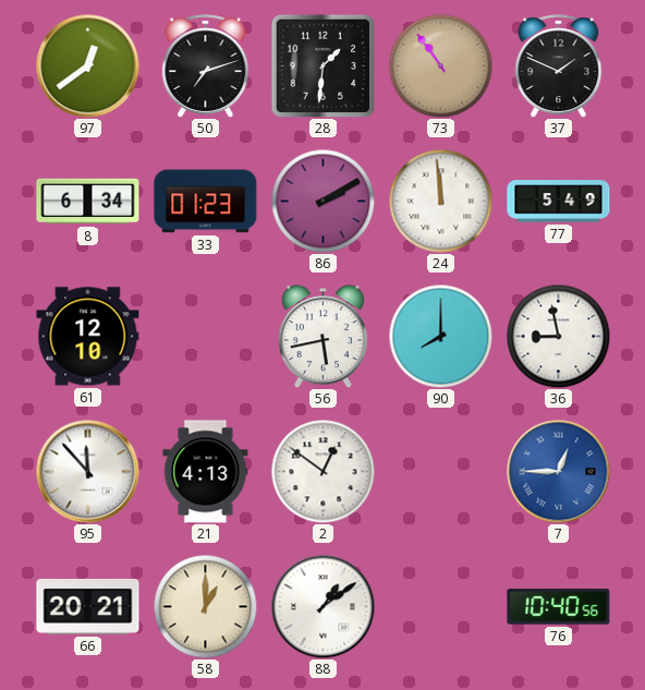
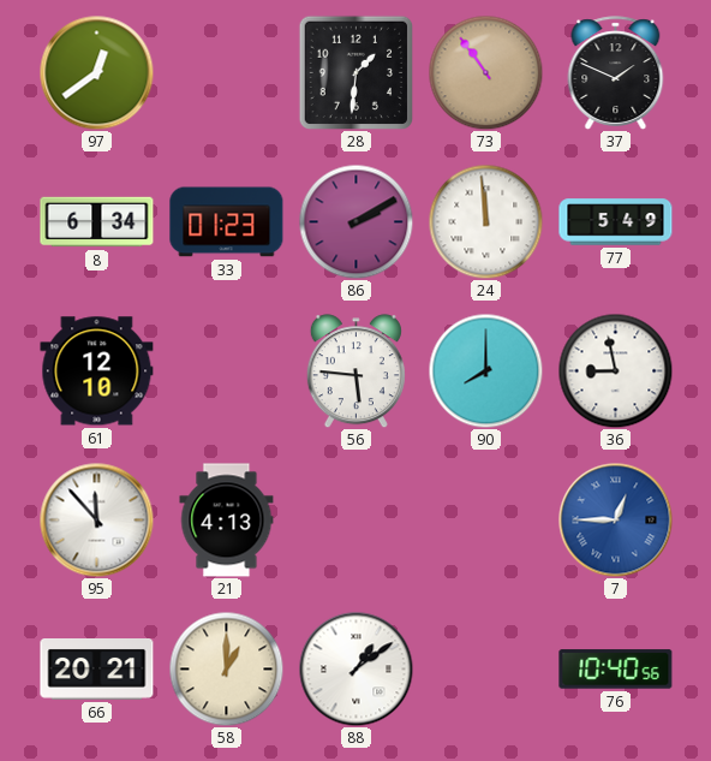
50: 7:12 -> none (206, 66)
56: 5:43 -> 5:46 (355, 371)
2: 12:51 -> none (322, 471)
